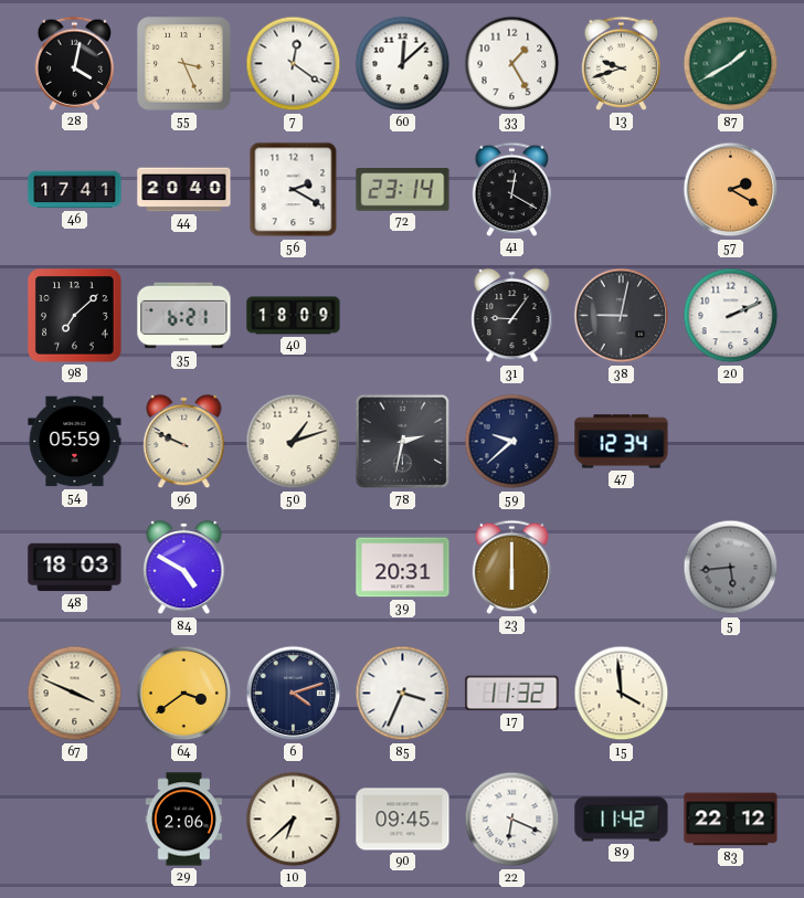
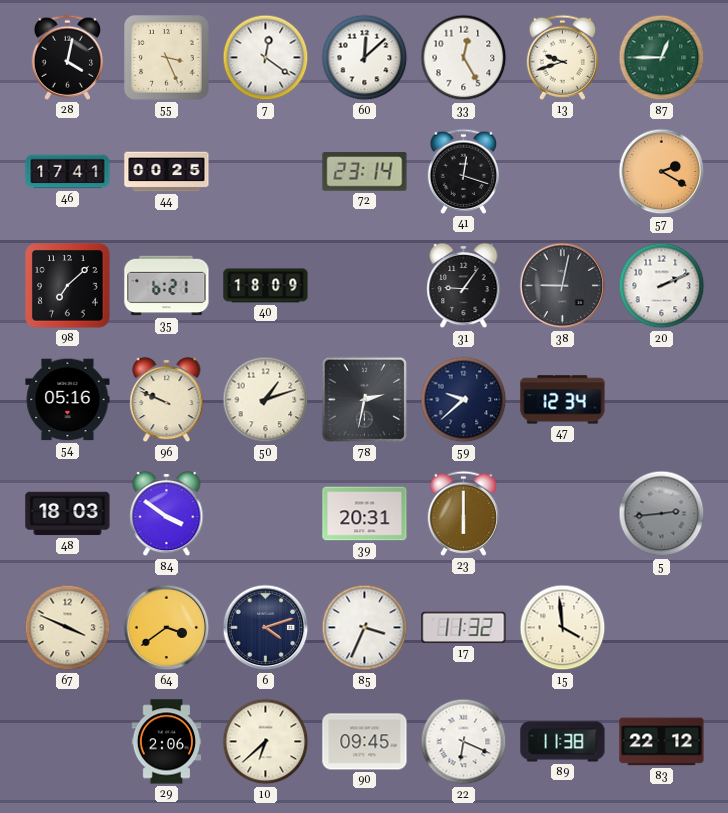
33: 1:25 -> 12:25 (464, 58)
87: 1:40 -> 12:45 (662, 58)
44: 20:40 -> 00:25 (167, 172)
56: 2:20 -> none (294, 190)
41: 12:20 -> 12:18 (463, 171)
54: 05:59 -> 05:16 (68, 400)
84: 4:50 -> 3:51 (167, 514)
5: 5:44 -> 2:44 (662, 514)
89: 11:42 -> 11:38 (563, 742)
